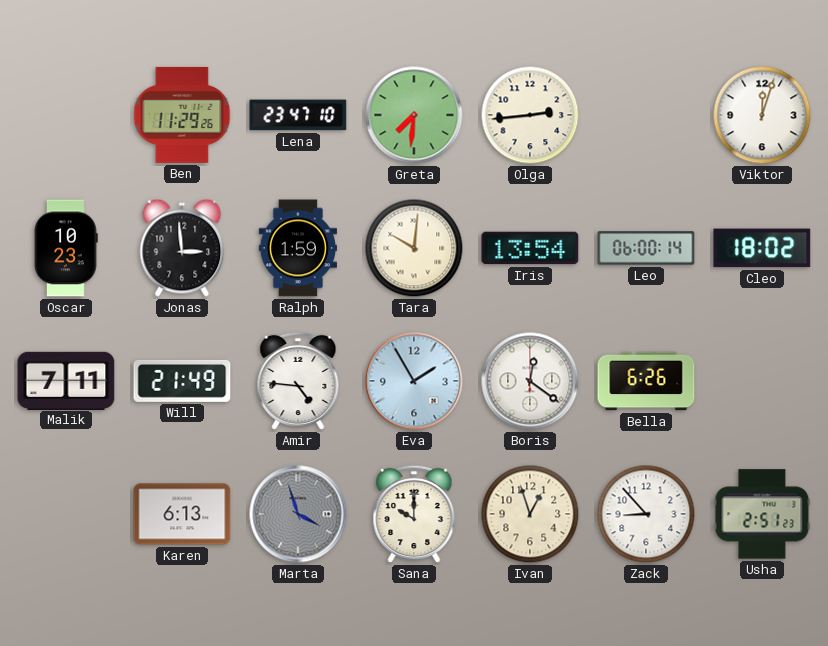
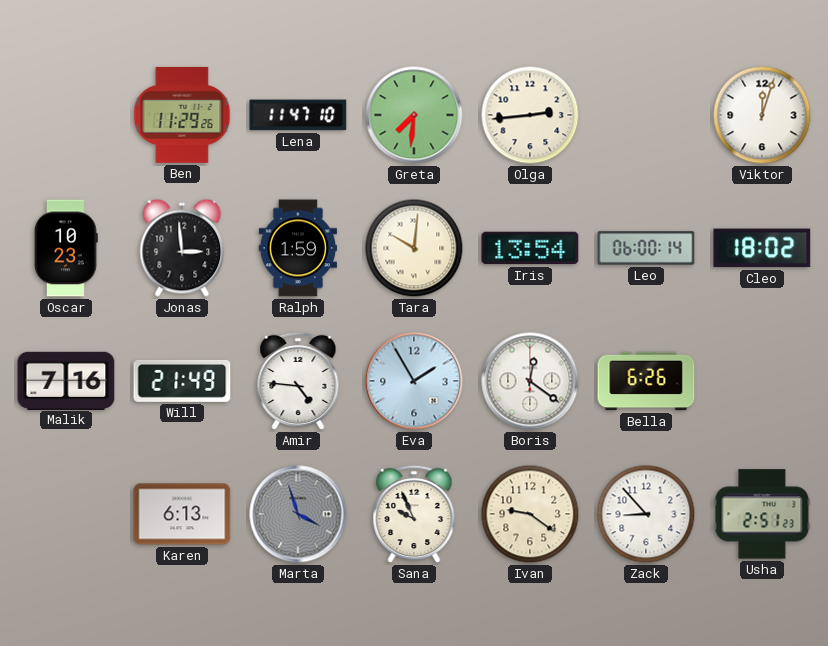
Lena: 23:47 -> 11:47 (298, 115)
Malik: 7:11 -> 7:16 (66, 380)
Sana: 10:00 -> 9:56 (414, 514)
Ivan: 12:57 -> 9:21 (530, 514)
